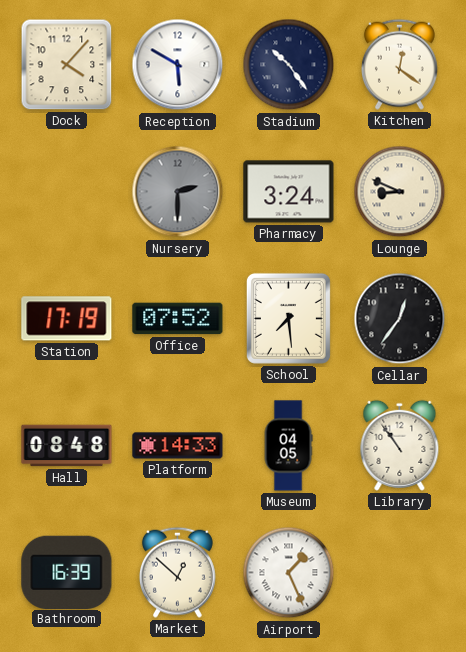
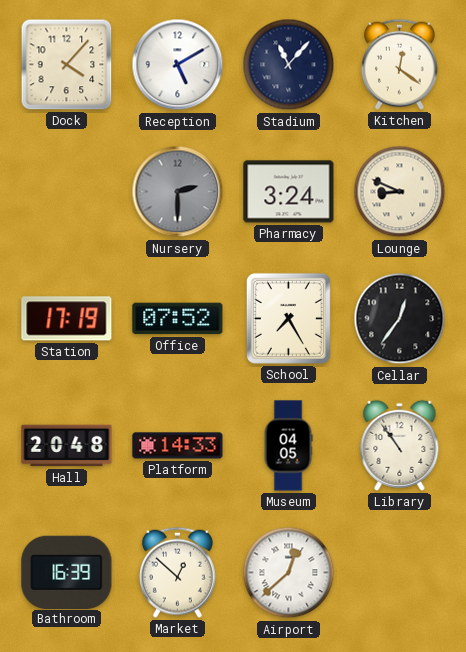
Reception: 5:50 -> 5:10 (178, 65)
Stadium: 10:24 -> 11:07 (289, 65)
School: 7:29 -> 7:25 (288, 318)
Hall: 08:48 -> 20:48 (67, 446)
Airport: 1:26 -> 12:38 (289, 573)
